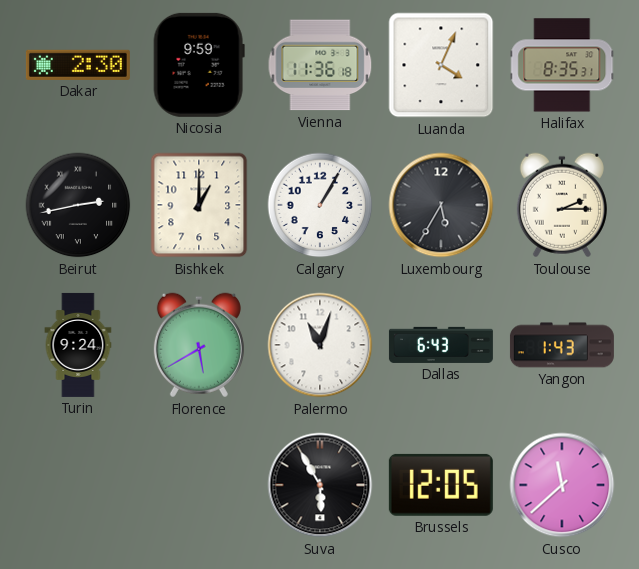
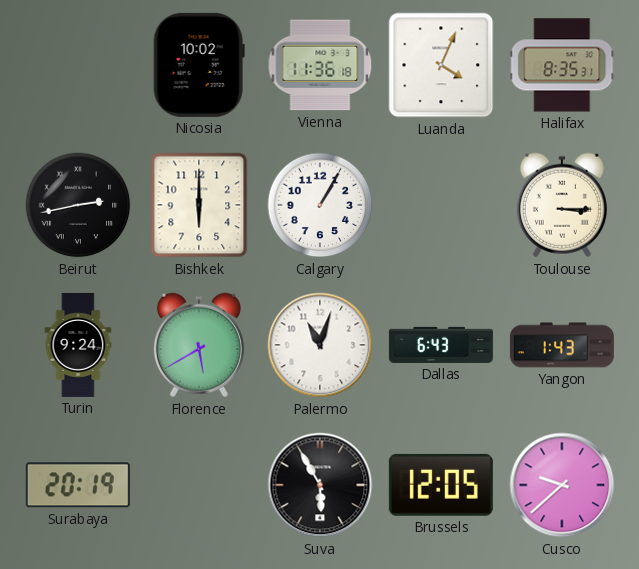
Dakar: 2:30 -> none (78, 65)
Nicosia: 9:59 -> 10:02 (199, 65)
Bishkek: 1:00 -> 6:00 (199, 205)
Luxembourg: 5:35 -> none (441, 205)
Toulouse: 2:15 -> 3:15 (562, 205)
Surabaya: none -> 20:19 (78, 485)
Cusco: 11:38 -> 9:38 (562, 485)
